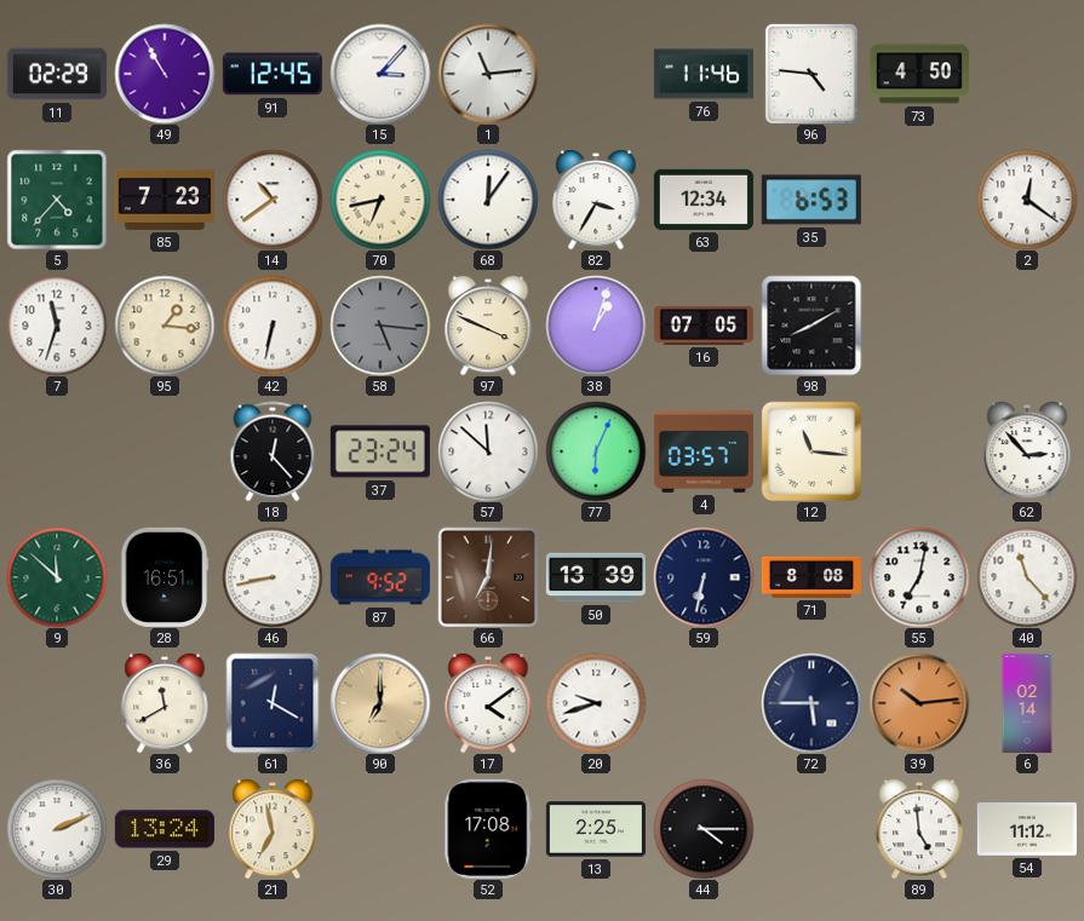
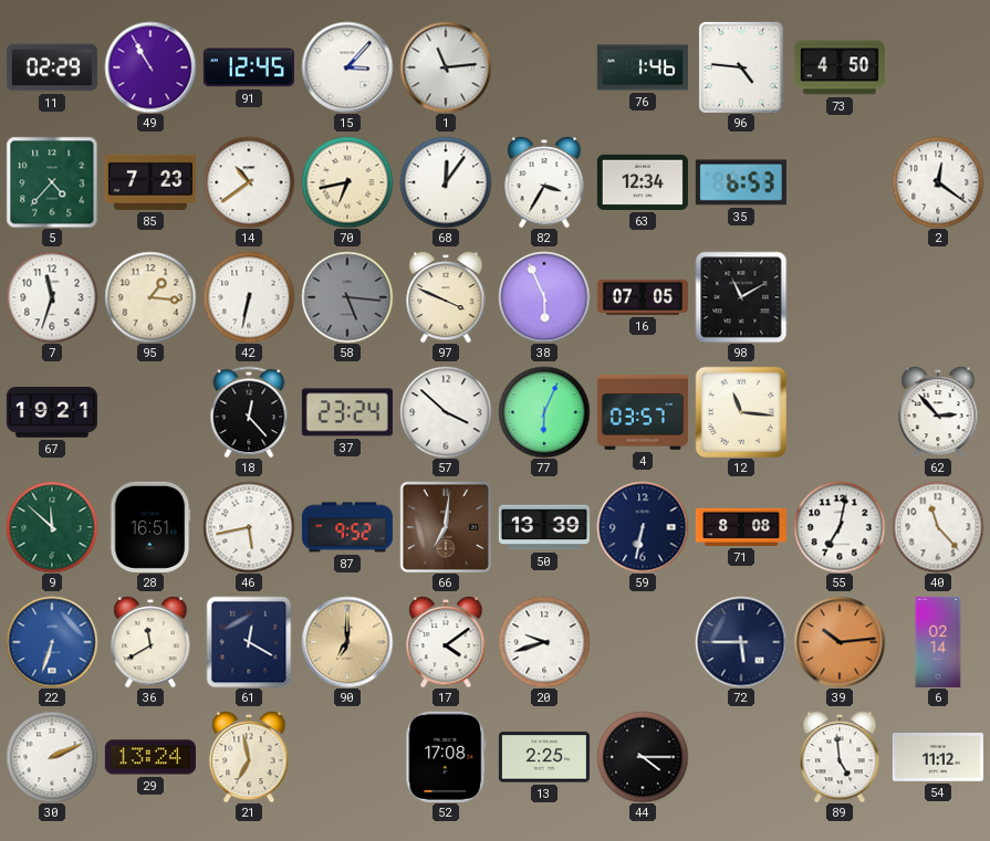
76: 11:46 -> 1:46 (643, 67)
38: 1:03 -> 5:56 (544, 297)
98: 8:10 -> 11:10 (741, 297)
67: none -> 19:21 (52, 412)
57: 11:52 -> 3:52 (446, 412)
46: 8:43 -> 5:43 (249, 527)
22: none -> 6:33 (52, 642)
